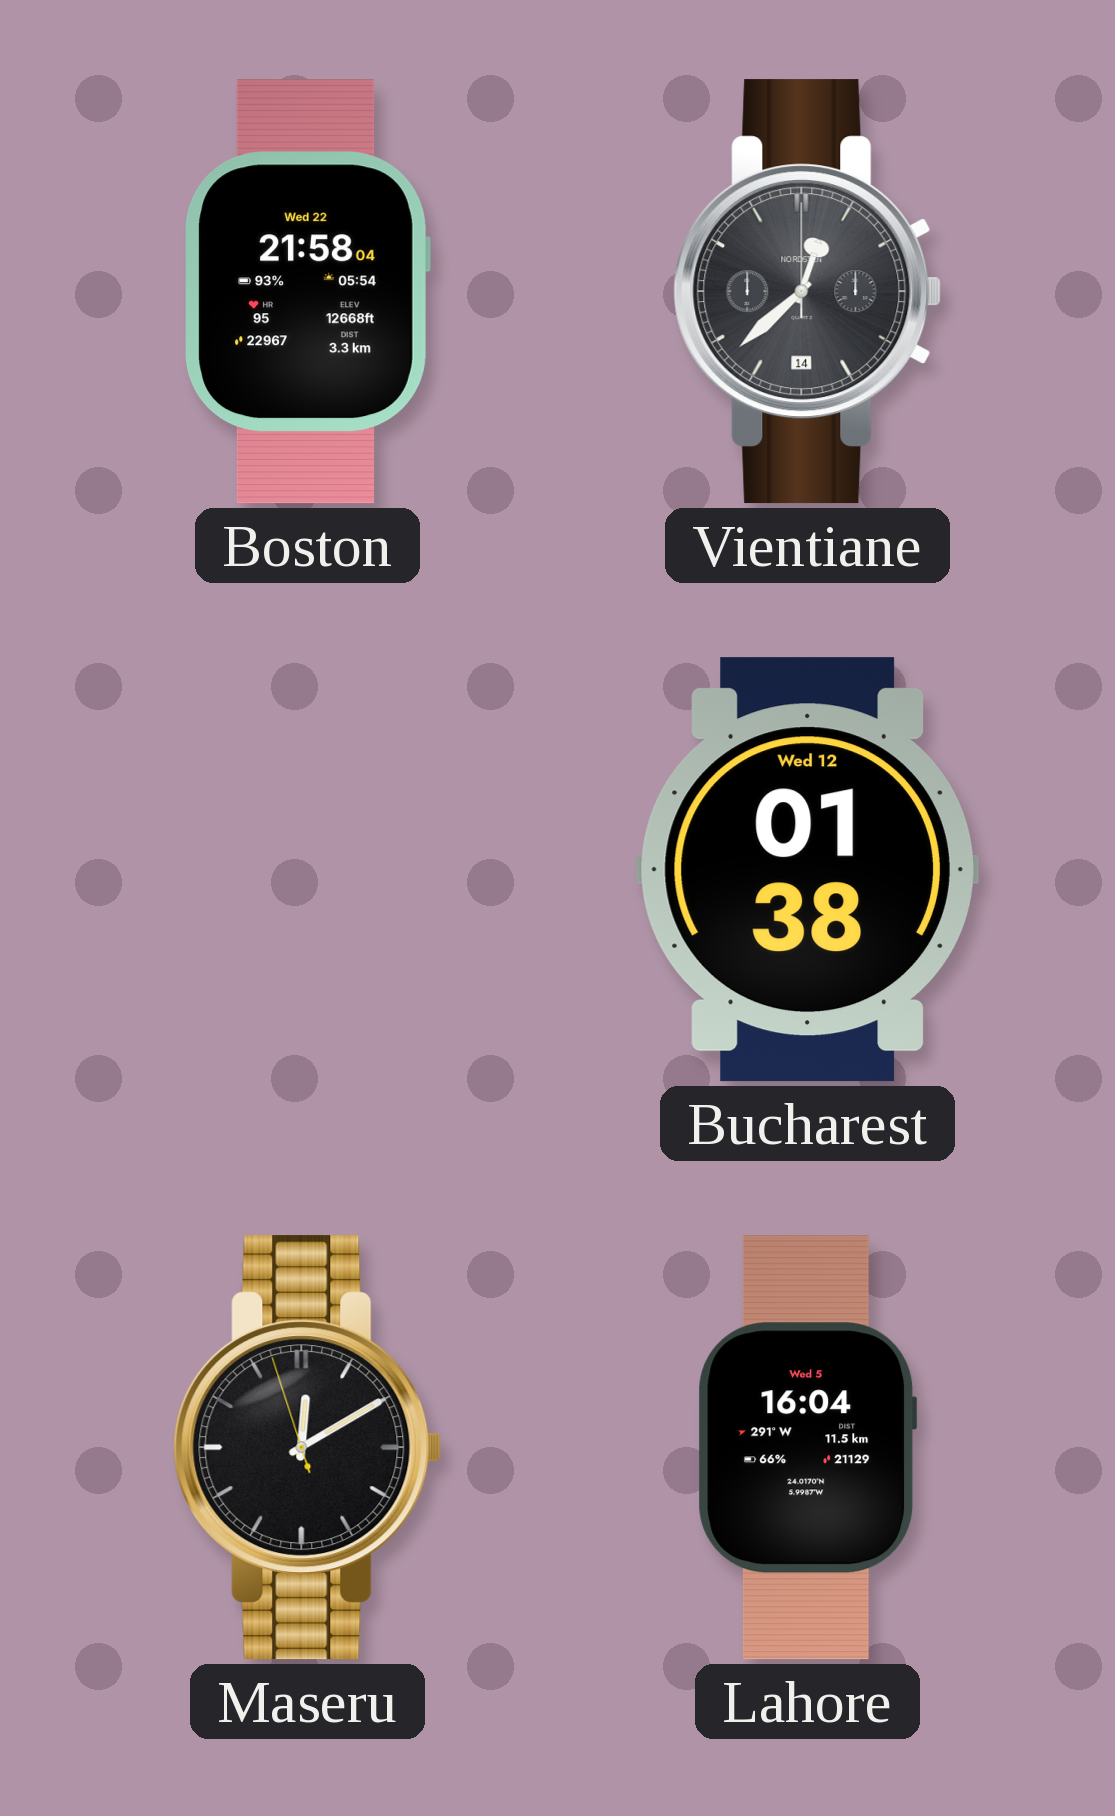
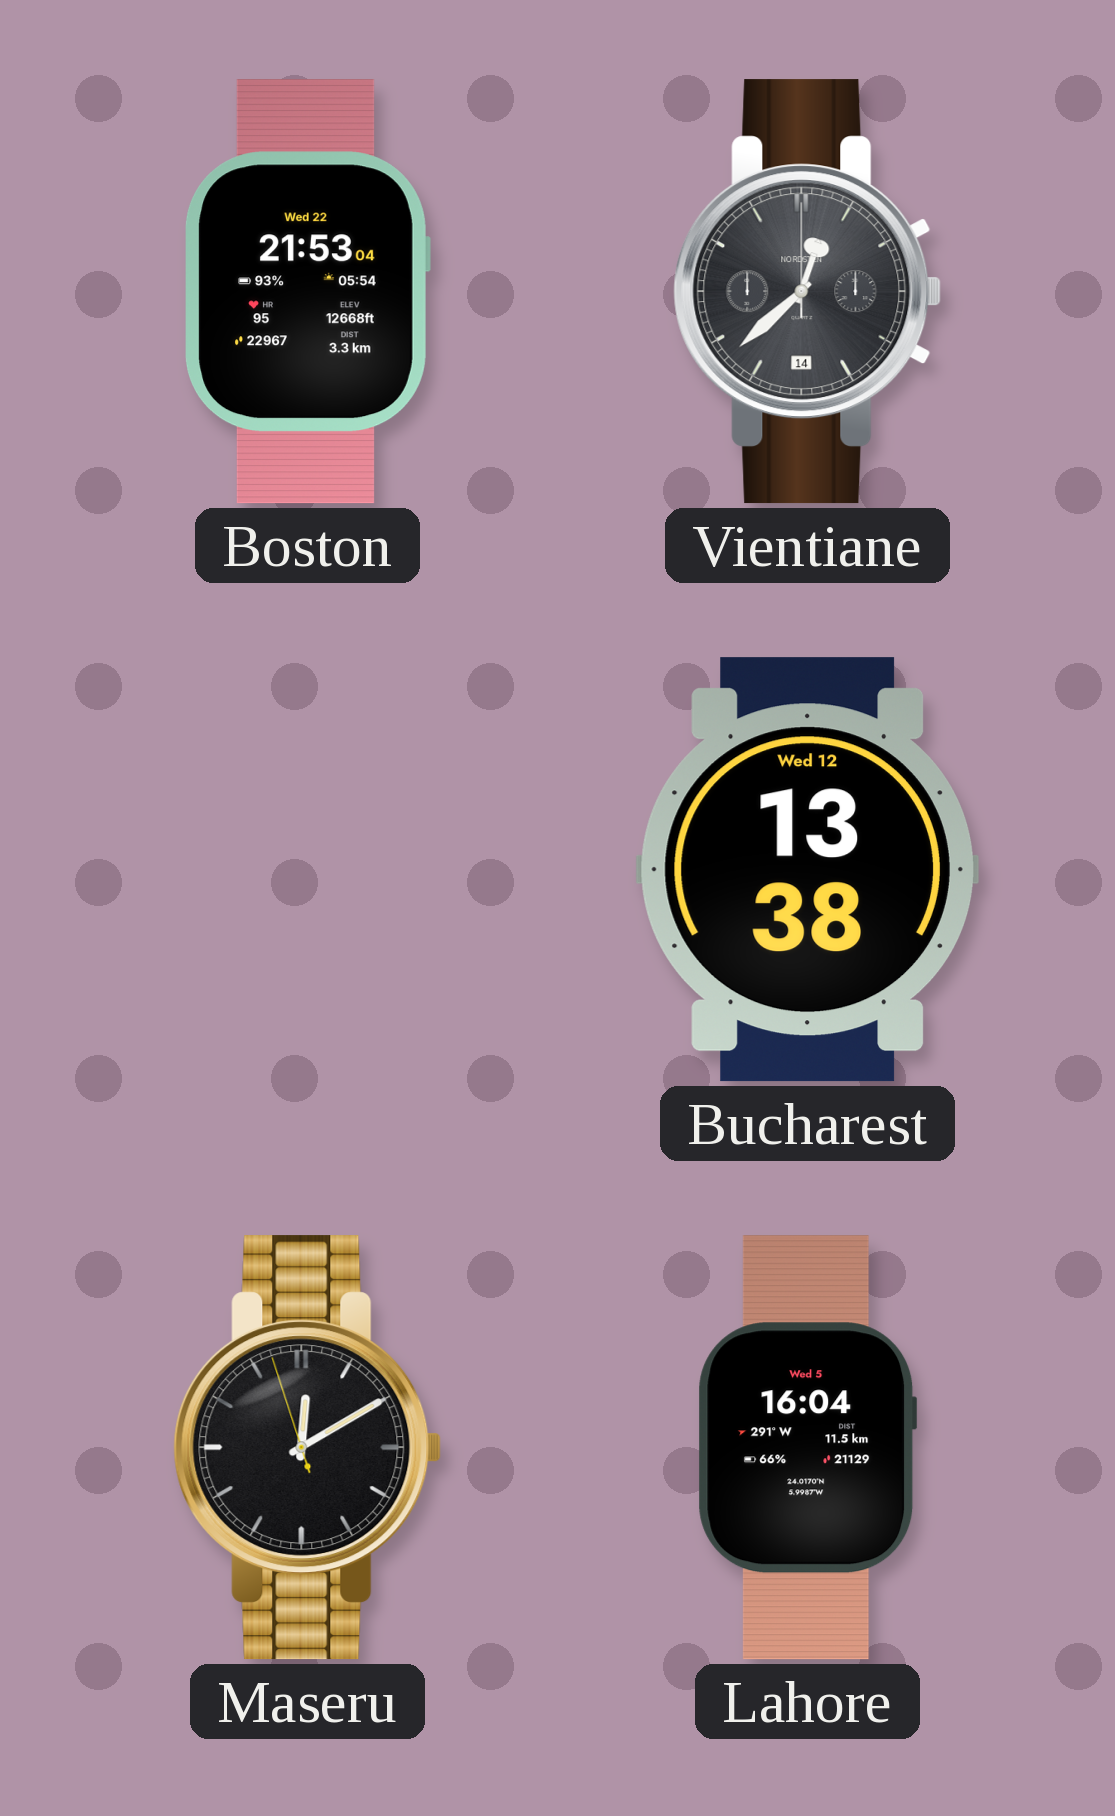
Boston: 21:58 -> 21:53 (307, 292)
Bucharest: 01:38 -> 13:38 (807, 870)
